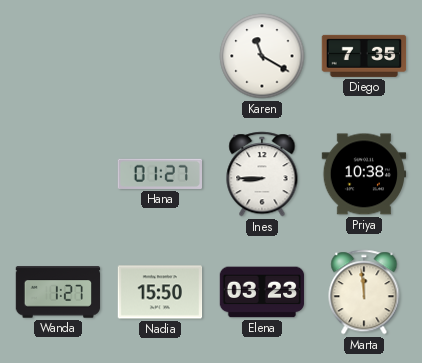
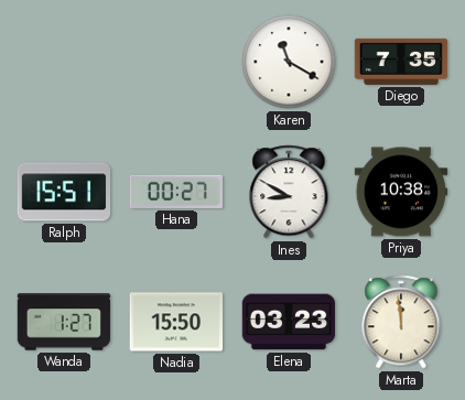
Ralph: none -> 15:51 (64, 192)
Hana: 01:27 -> 00:27 (175, 192)
Ines: 8:45 -> 8:50 (289, 192)
